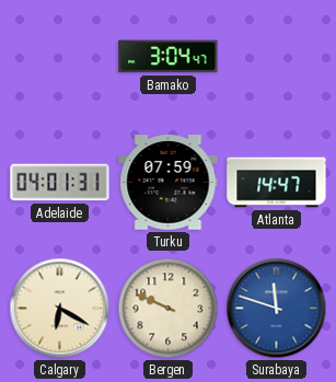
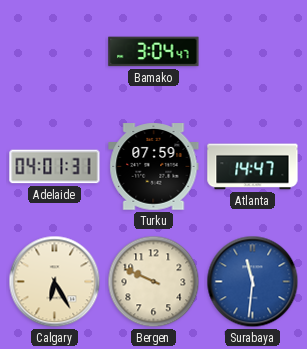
Calgary: 6:20 -> 6:25 (55, 282)
Surabaya: 11:48 -> 11:31 (253, 282)
